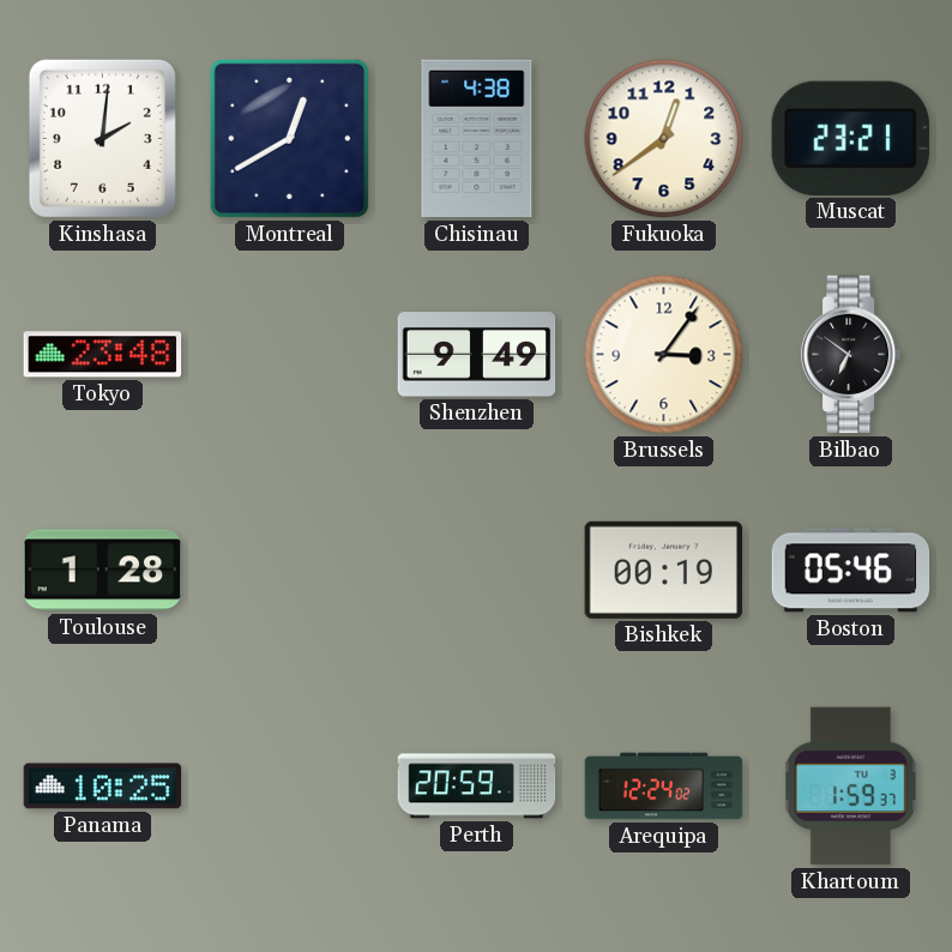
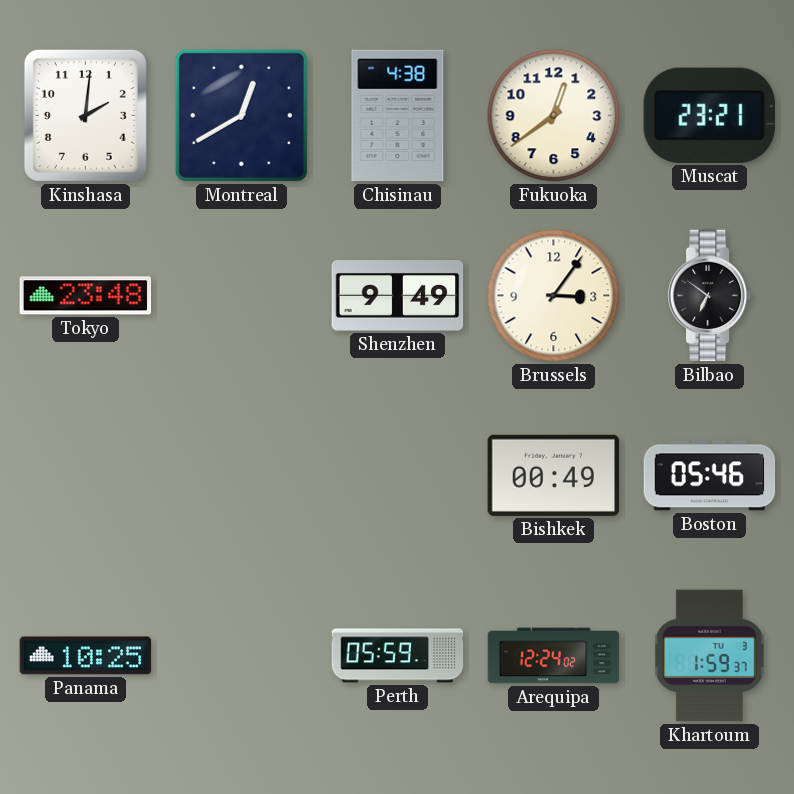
Toulouse: 1:28 -> none (103, 571)
Bishkek: 00:19 -> 00:49 (554, 475)
Perth: 20:59 -> 05:59 (398, 656)
